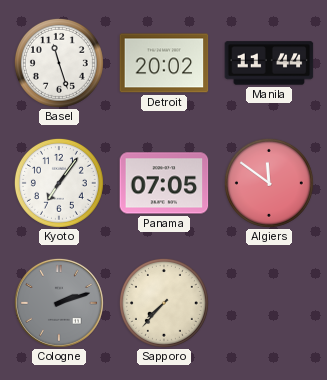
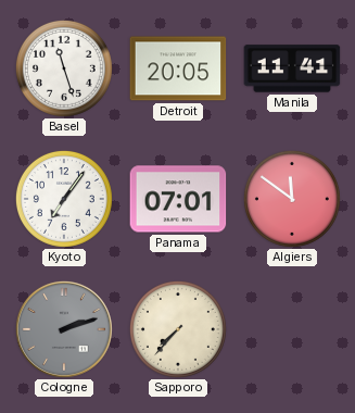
Detroit: 20:02 -> 20:05 (178, 68)
Manila: 11:44 -> 11:41 (292, 68)
Panama: 07:05 -> 07:01 (178, 199)
